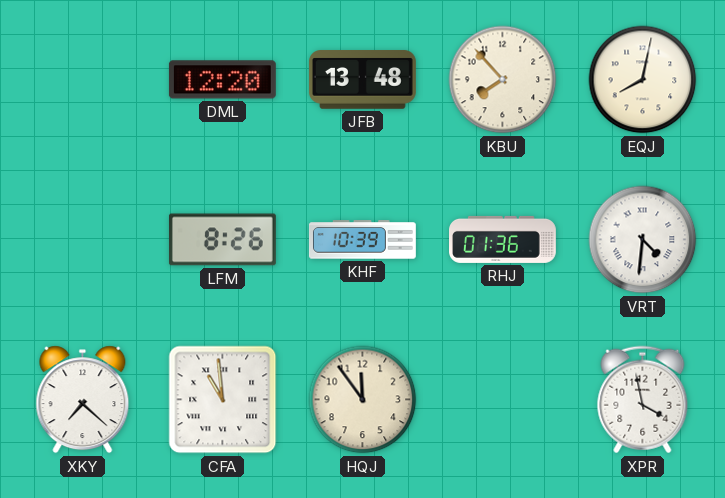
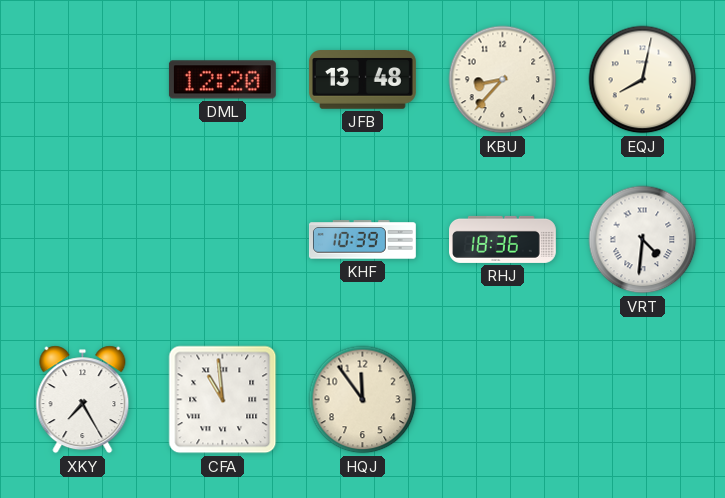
KBU: 7:53 -> 8:37 (503, 80)
LFM: 8:26 -> none (222, 240)
RHJ: 01:36 -> 18:36 (503, 239)
XKY: 7:22 -> 7:25 (83, 400)
XPR: 3:58 -> none (643, 400)
